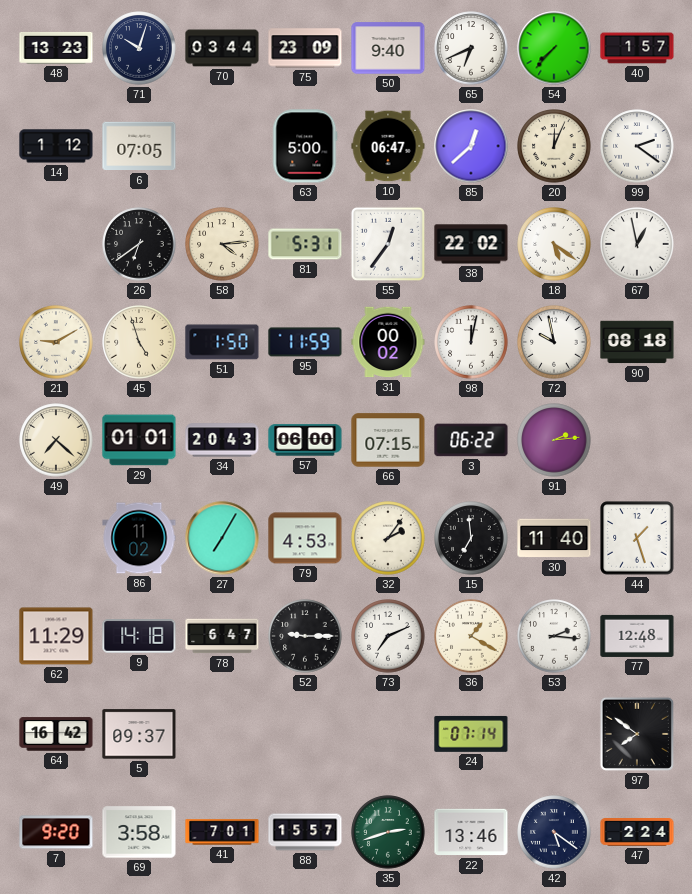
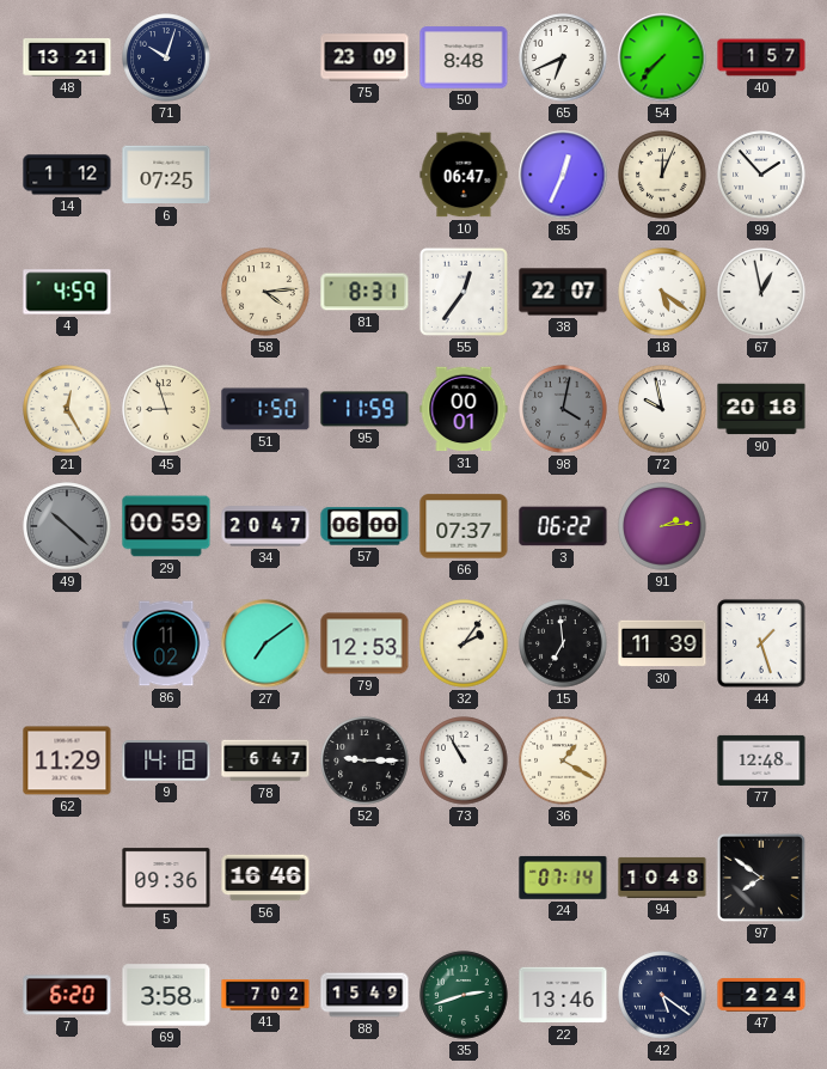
48: 13:23 -> 13:21 (67, 57)
70: 03:44 -> none (222, 48)
50: 9:40 -> 8:48 (464, 57)
6: 07:05 -> 07:25 (166, 175)
63: 5:00 -> none (305, 146)
85: 12:38 -> 12:34 (563, 175)
99: 2:21 -> 1:53 (761, 175)
4: none -> 4:59 (67, 292)
26: 6:39 -> none (139, 244)
81: 5:31 -> 8:31 (365, 292)
38: 22:02 -> 22:07 (563, 292)
21: 9:10 -> 12:25 (67, 409)
45: 4:57 -> 8:57 (166, 409)
31: 00:02 -> 00:01 (464, 409)
98: 12:02 -> 4:02 (563, 409)
98 dial: white -> grey (563, 409)
90: 08:18 -> 20:18 (761, 409)
49: 7:22 -> 10:22 (67, 526)
49 dial: cream -> grey (67, 526)
29: 01:01 -> 00:59 (166, 526)
34: 20:43 -> 20:47 (265, 526)
66: 07:15 -> 07:37 (464, 526)
27: 7:05 -> 7:09 (265, 643)
79: 4:53 -> 12:53 (365, 643)
30: 11:40 -> 11:39 (662, 643)
73: 7:11 -> 10:55 (464, 760)
53: 2:16 -> none (554, 636)
64: 16:42 -> none (56, 734)
5: 09:37 -> 09:36 (166, 878)
56: none -> 16:46 (265, 878)
94: none -> 10:48 (662, 878)
7: 9:20 -> 6:20 (67, 995)
41: 7:01 -> 7:02 (265, 995)
88: 15:57 -> 15:49 (365, 995)
